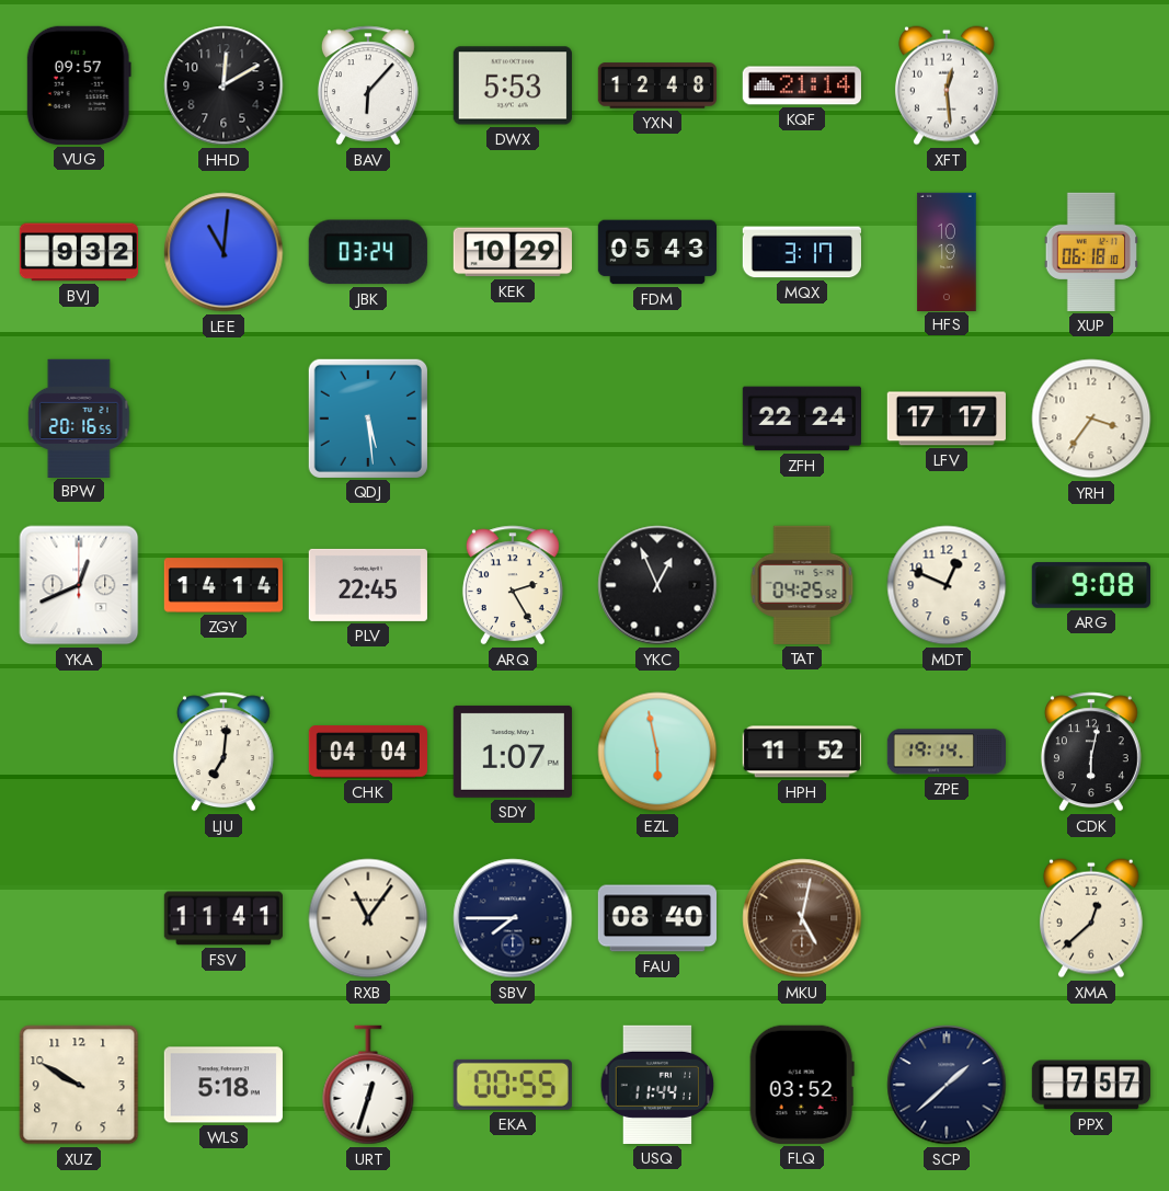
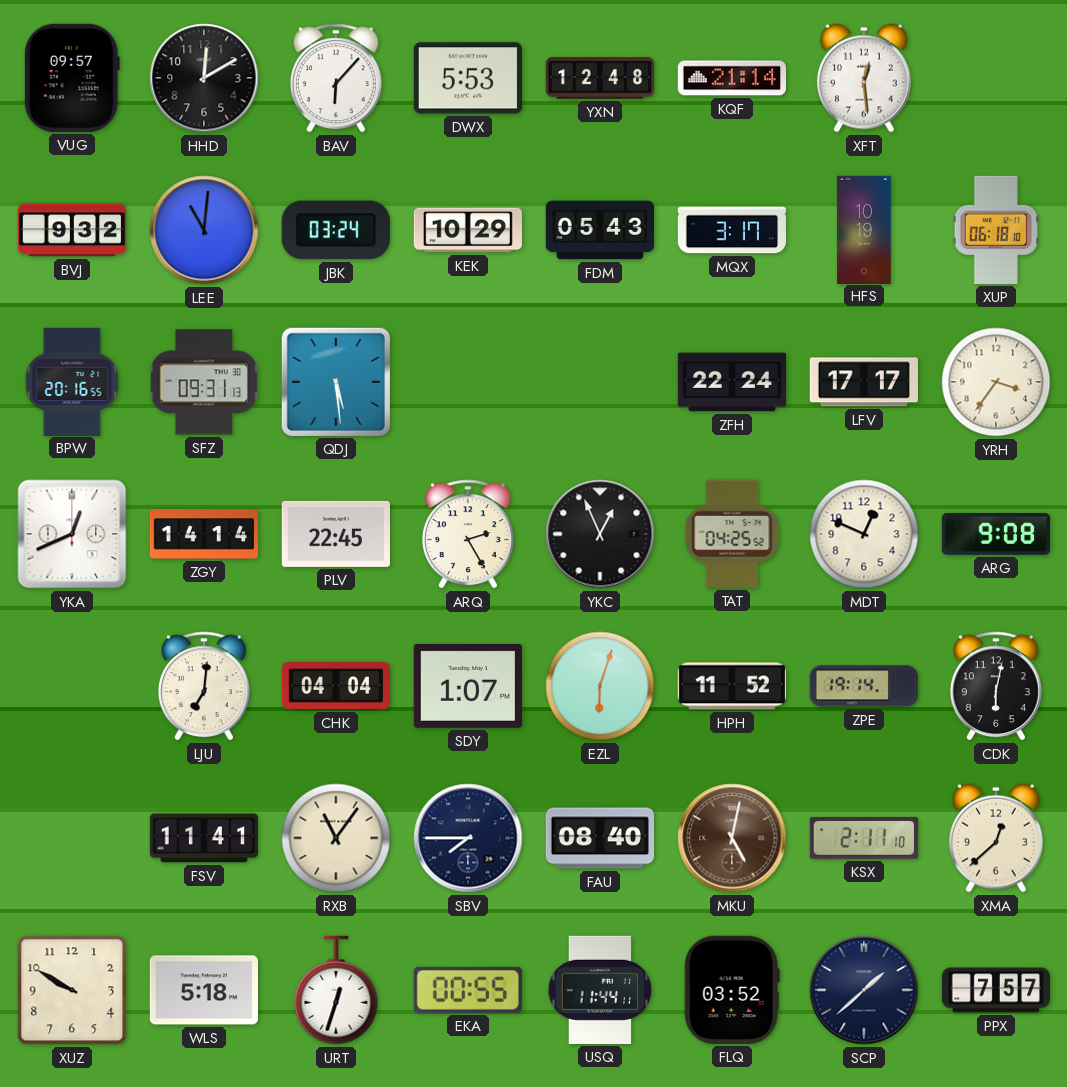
SFZ: none -> 09:31 (204, 382)
EZL: 5:58 -> 6:03 (600, 686)
KSX: none -> 2:11 (864, 838)
